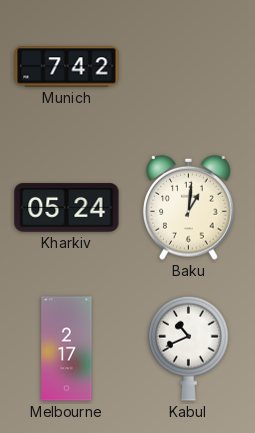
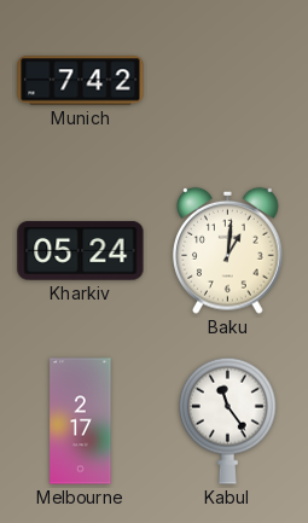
Kabul: 10:41 -> 11:24 (227, 420)
